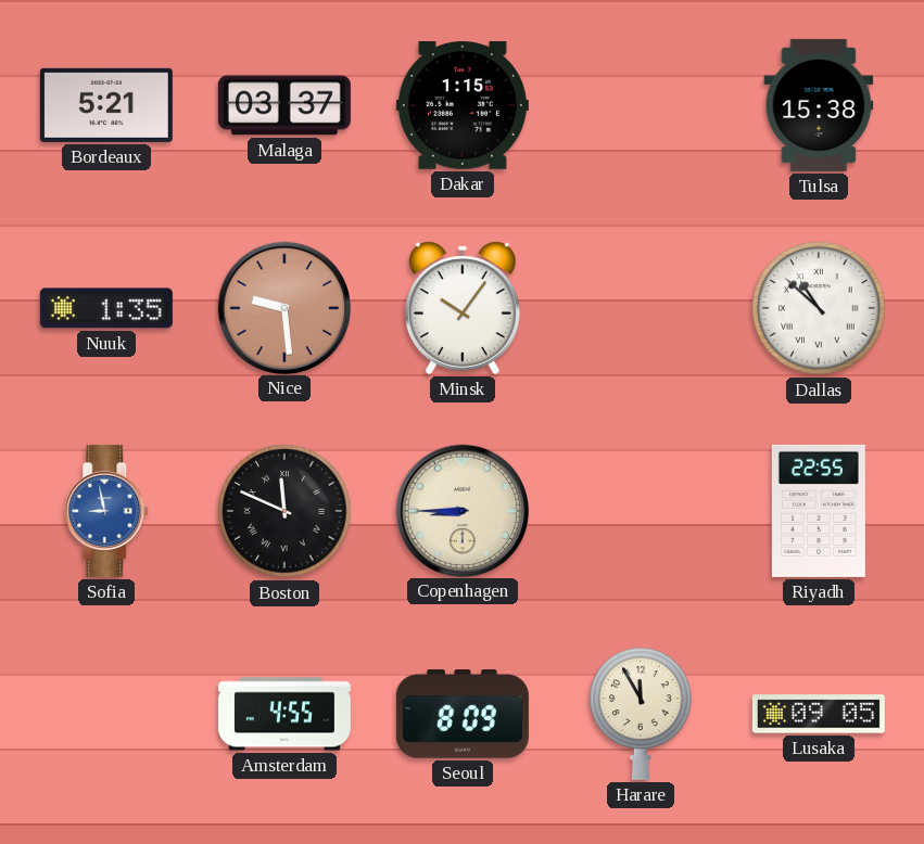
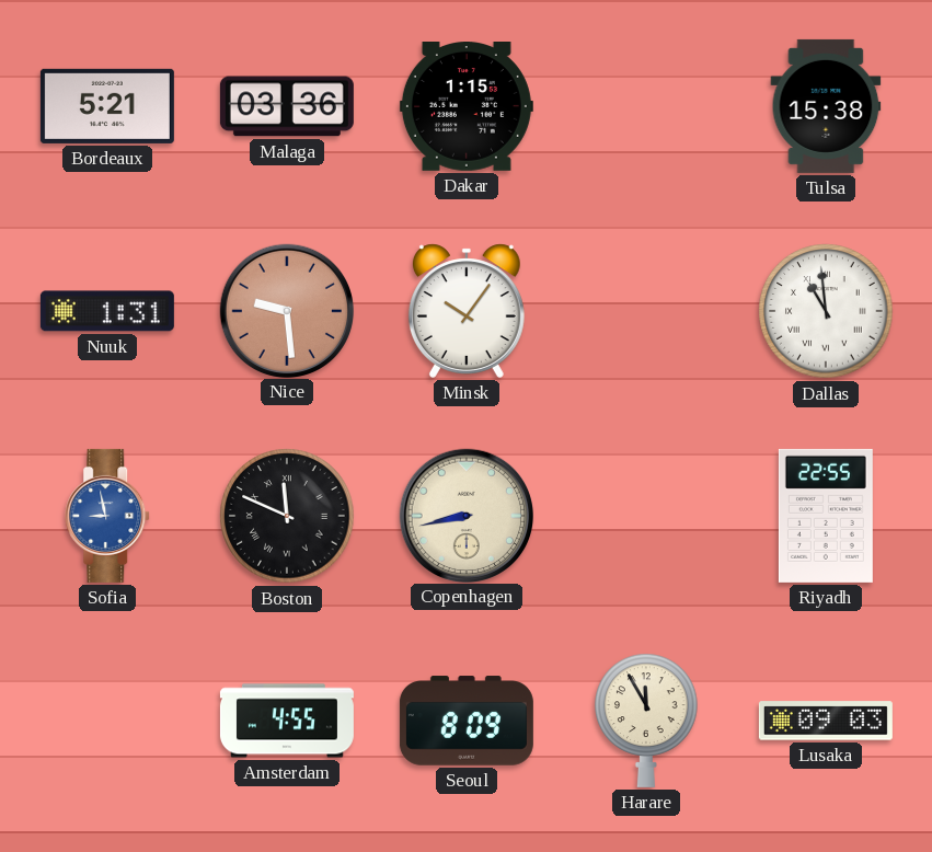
Malaga: 03:37 -> 03:36 (287, 106)
Nuuk: 1:35 -> 1:31 (107, 311)
Dallas: 10:52 -> 10:59 (826, 311)
Copenhagen: 8:45 -> 8:43 (465, 515)
Lusaka: 09:05 -> 09:03 (826, 721)
